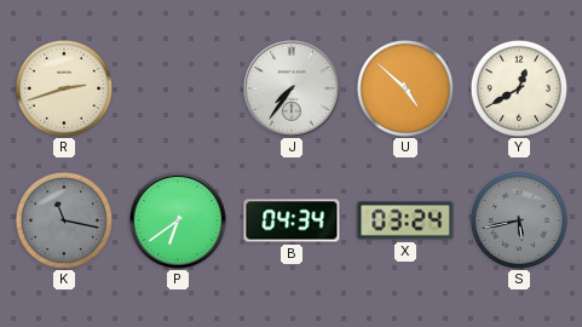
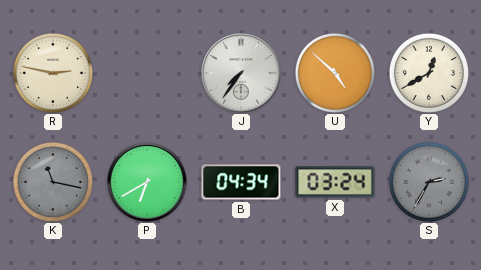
R: 2:42 -> 2:47 (53, 73)
P: 6:39 -> 6:40 (148, 183)
S: 5:43 -> 2:35 (429, 182)
